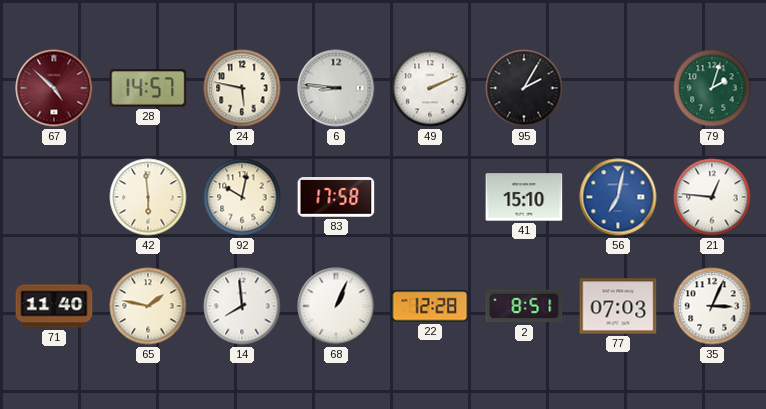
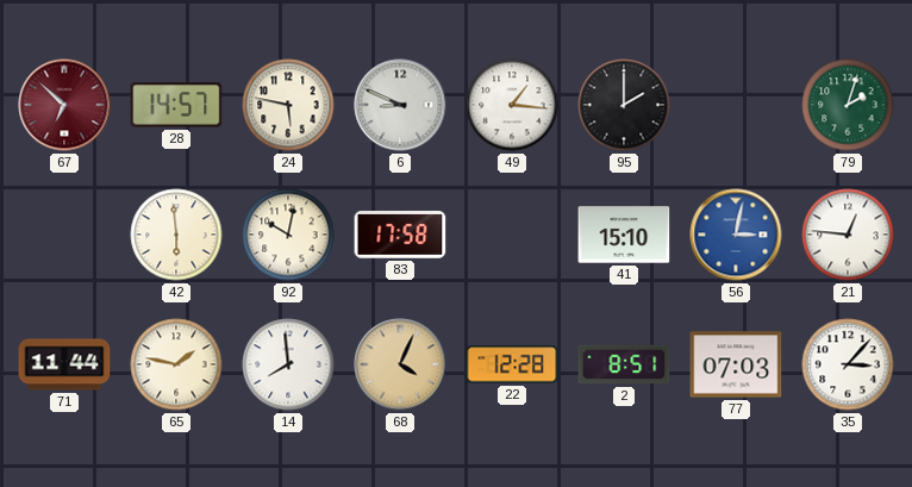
67: 4:52 -> 6:52 (64, 105)
6: 8:46 -> 8:49 (400, 105)
49: 2:11 -> 1:16 (512, 105)
95: 2:05 -> 2:00 (624, 105)
56: 7:02 -> 3:02 (736, 235)
71: 11:40 -> 11:44 (64, 364)
68: 1:04 -> 4:04 (400, 364)
68 dial: white -> champagne (400, 364)
35: 3:04 -> 3:07 (848, 364)
